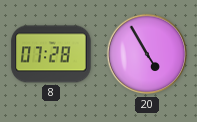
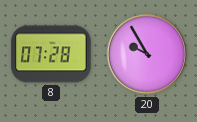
20: 4:55 -> 9:55 (147, 54)
